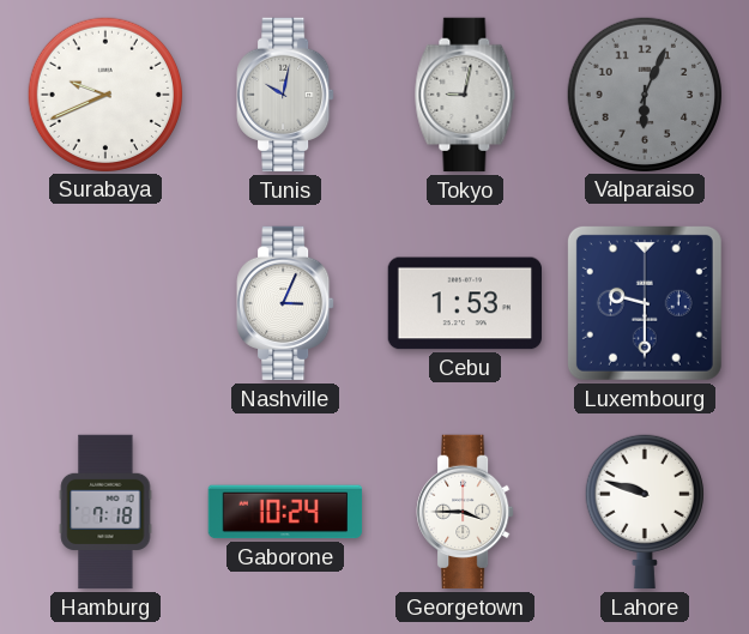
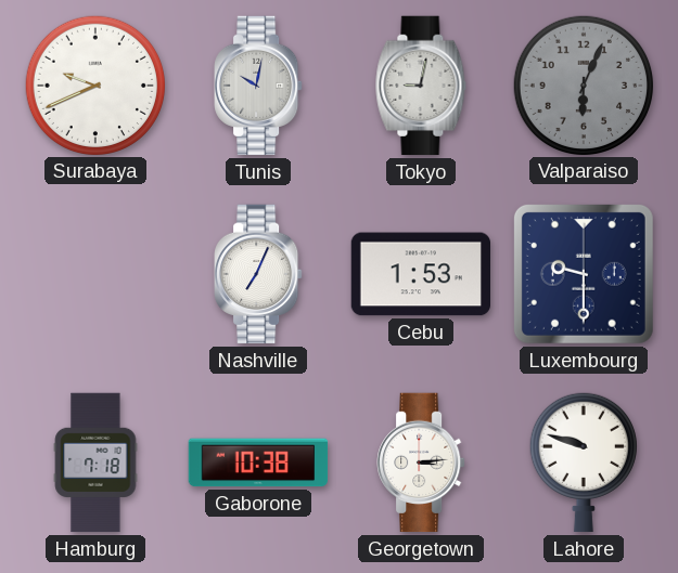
Nashville: 3:04 -> 7:04 (258, 274)
Gaborone: 10:24 -> 10:38 (258, 463)
Georgetown: 3:45 -> 3:14 (421, 463)
